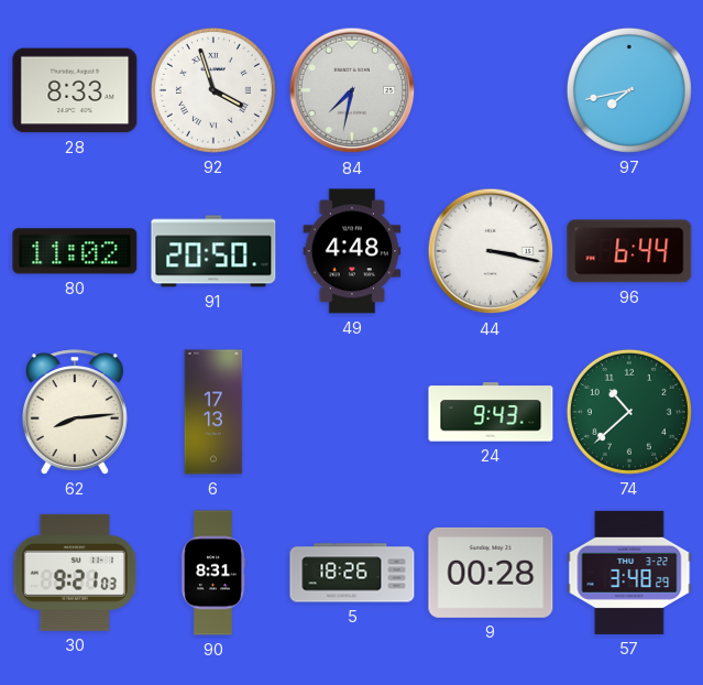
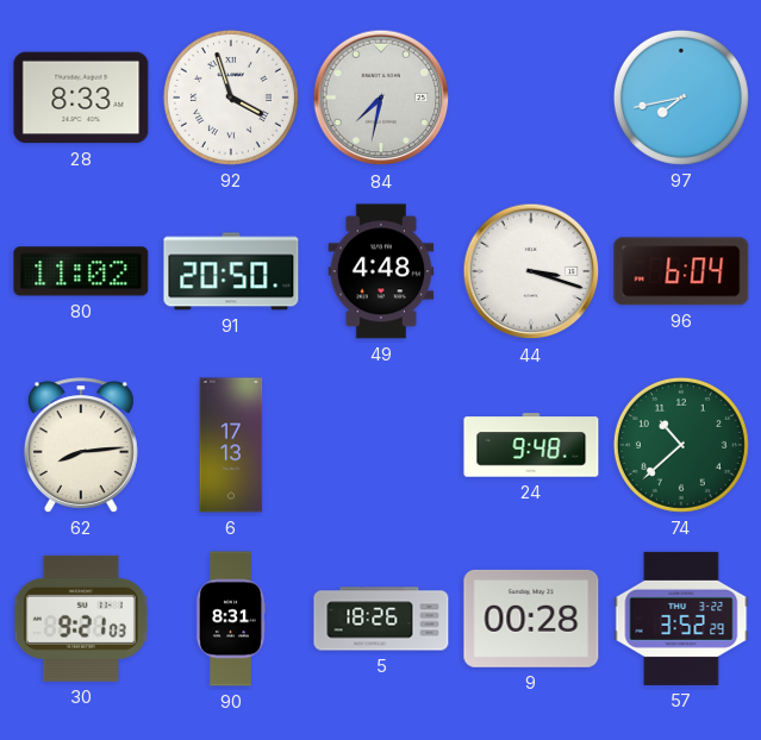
44: 3:17 -> 3:18 (531, 271)
96: 6:44 -> 6:04 (681, 271)
24: 9:43 -> 9:48 (531, 445)
57: 3:48 -> 3:52 (681, 619)
